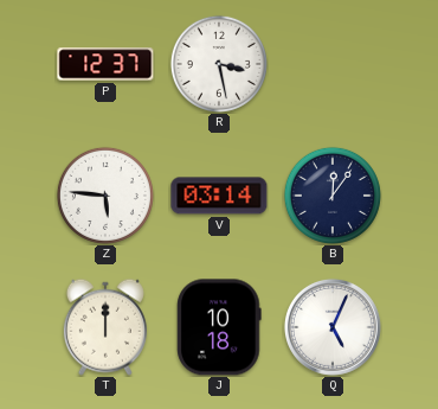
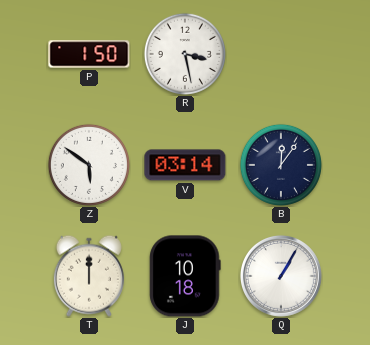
P: 12:37 -> 1:50 (89, 54)
Z: 5:46 -> 5:51 (89, 165)
Q: 5:04 -> 1:05 (281, 276)
